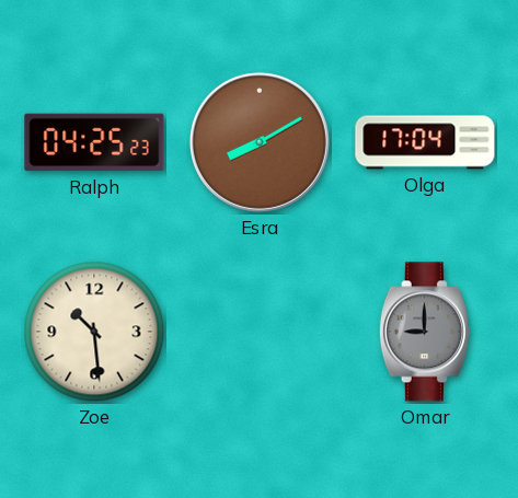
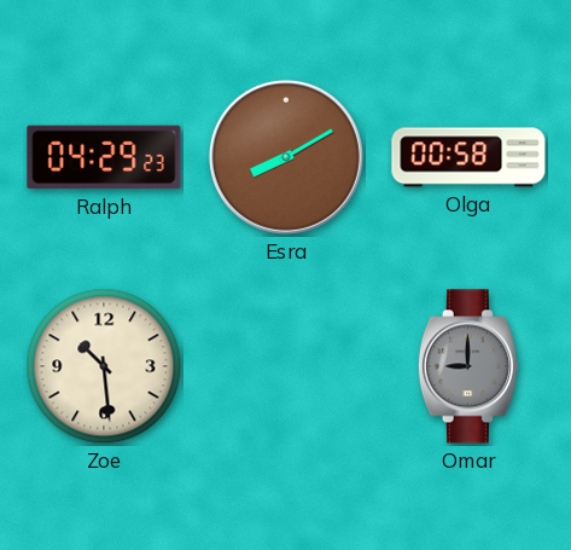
Ralph: 04:25 -> 04:29 (104, 157)
Olga: 17:04 -> 00:58 (468, 157)
